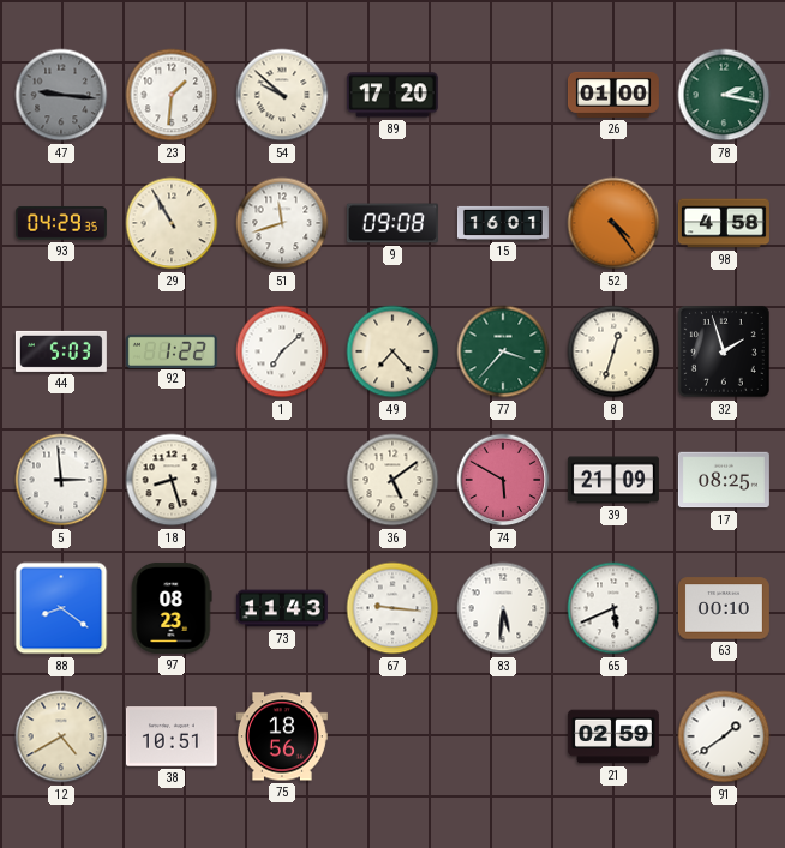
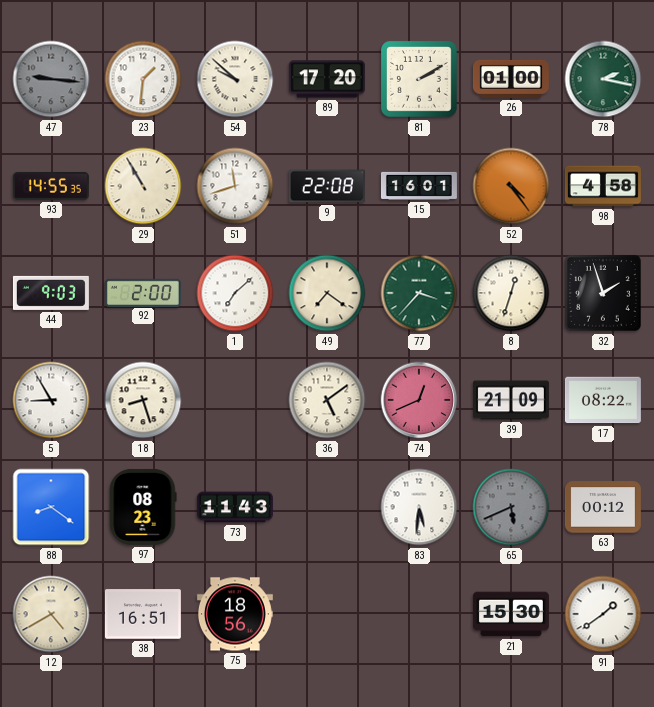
81: none -> 2:10 (419, 79)
93: 04:29 -> 14:55 (51, 186)
9: 09:08 -> 22:08 (327, 186)
44: 5:03 -> 9:03 (51, 293)
92: 1:22 -> 2:00 (143, 292)
49: 7:23 -> 7:21 (327, 293)
5: 2:59 -> 8:55 (51, 400)
74: 5:50 -> 12:41 (419, 400)
17: 08:25 -> 08:22 (603, 400)
67: 9:16 -> none (392, 608)
65 dial: white -> grey (511, 507)
63: 00:10 -> 00:12 (603, 507)
38: 10:51 -> 16:51 (143, 614)
21: 02:59 -> 15:30 (511, 614)
